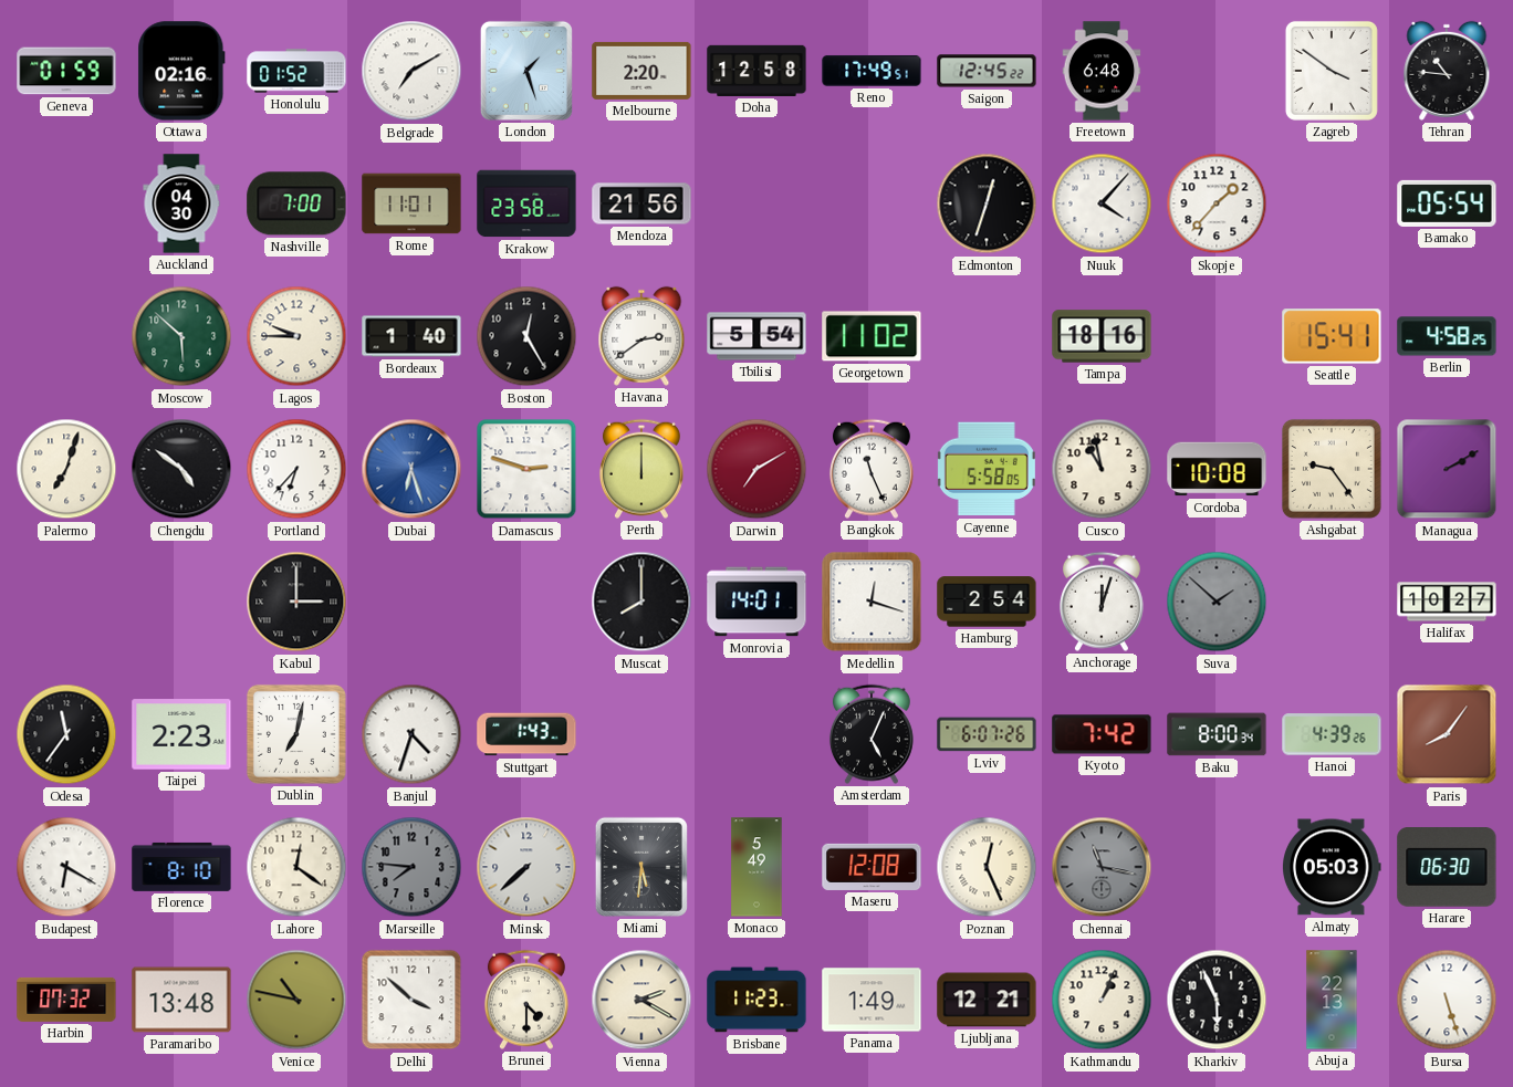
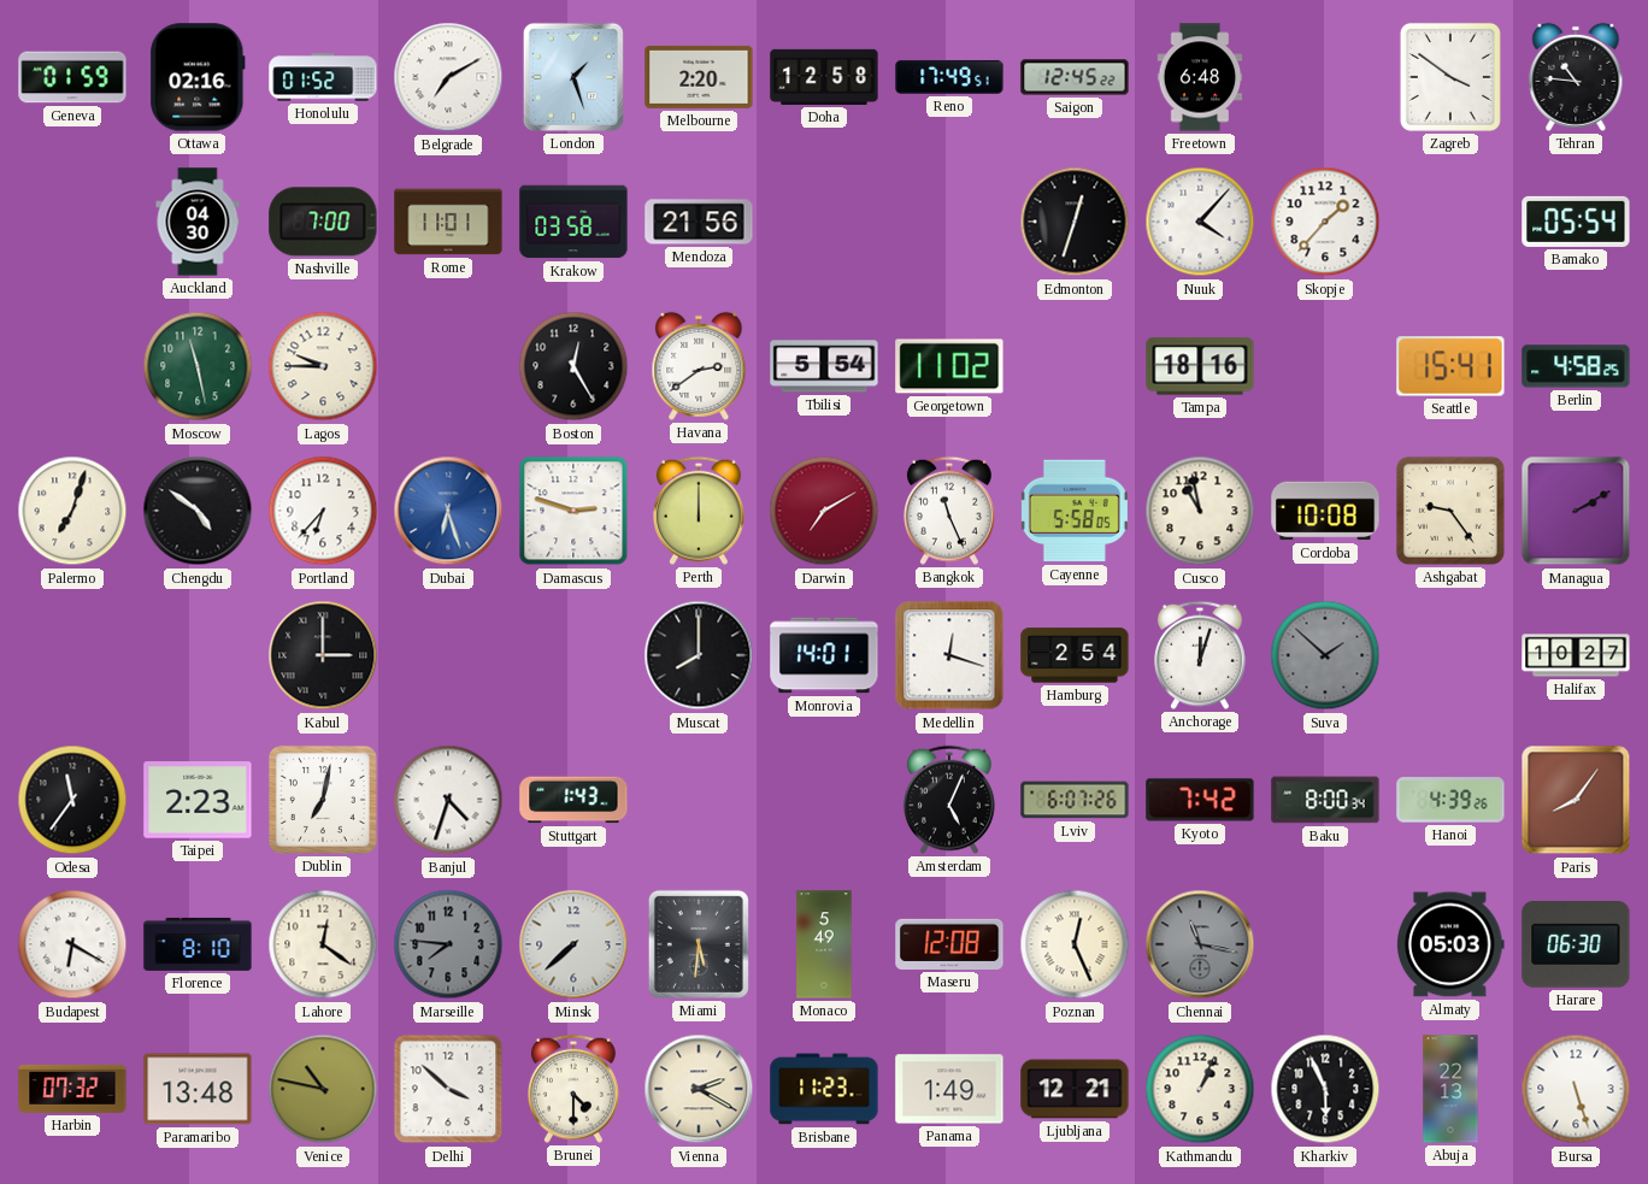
Krakow: 23:58 -> 03:58 (573, 222)
Moscow: 5:52 -> 11:28 (198, 366)
Bordeaux: 1:40 -> none (411, 336)
